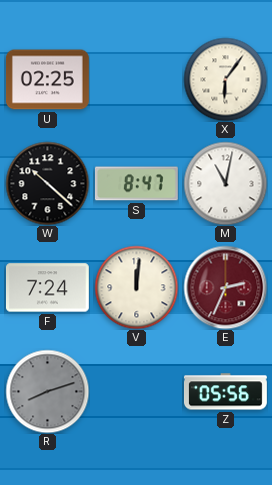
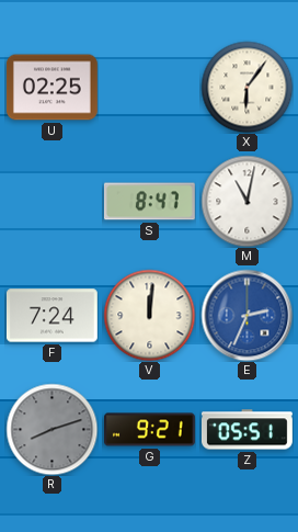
W: 10:22 -> none (47, 183)
E dial: burgundy -> blue (247, 315)
G: none -> 9:21 (150, 430)
Z: 05:56 -> 05:51 (247, 430)
